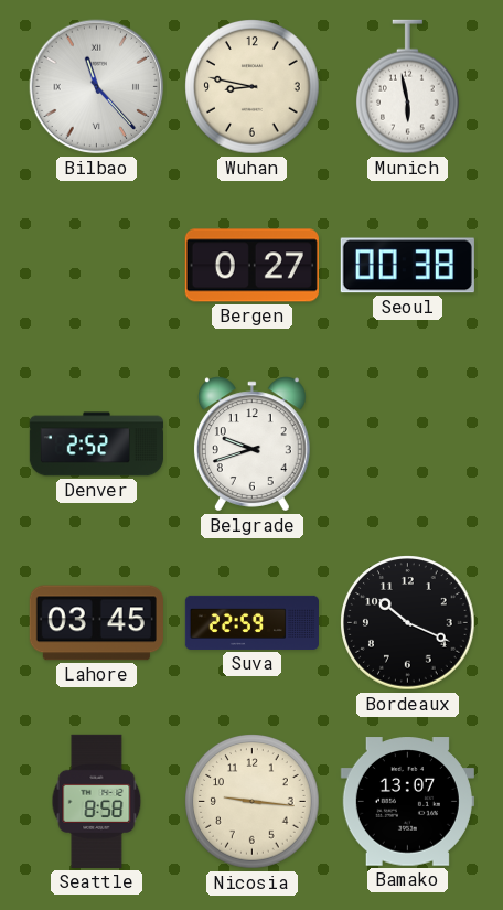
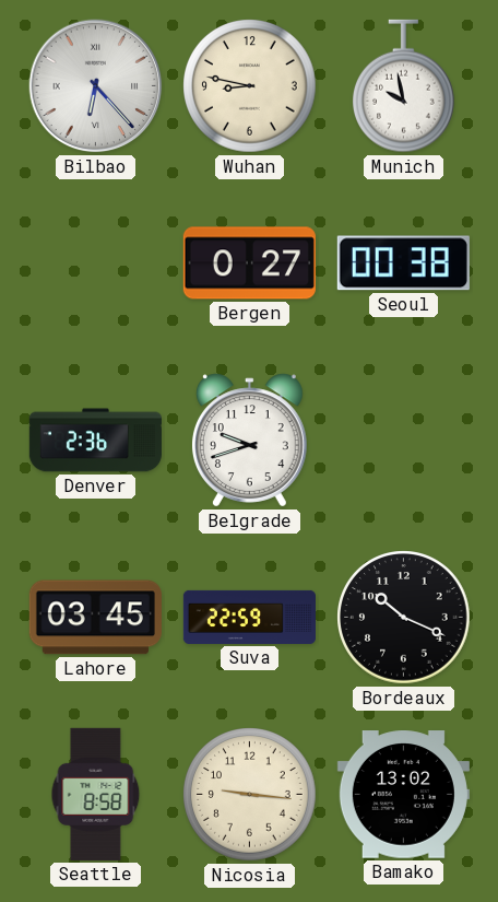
Bilbao: 11:23 -> 6:23 (96, 86)
Munich: 5:58 -> 9:58 (404, 86)
Denver: 2:52 -> 2:36 (95, 441)
Bamako: 13:07 -> 13:02 (403, 795)
